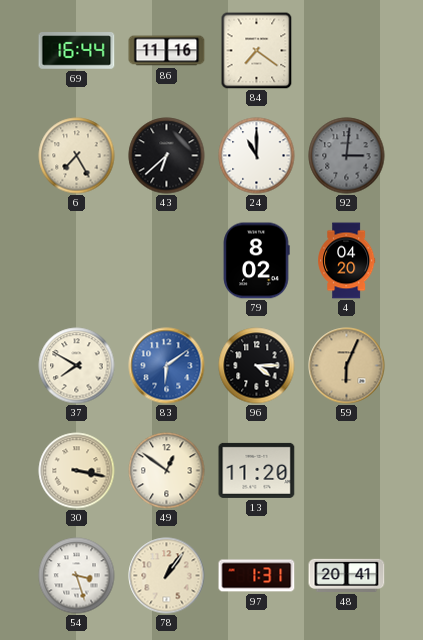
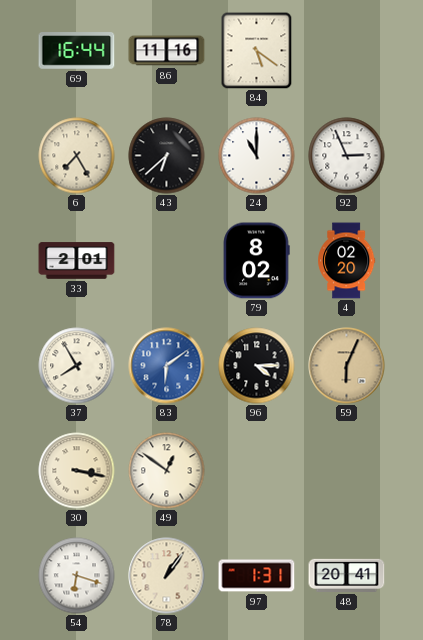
84: 7:21 -> 5:21 (257, 50)
92: 3:01 -> 2:56 (347, 156)
92 dial: grey -> white (347, 156)
33: none -> 2:01 (77, 261)
4: 04:20 -> 02:20 (347, 261)
37: 7:50 -> 7:55 (77, 366)
13: 11:20 -> none (257, 470)
54: 3:27 -> 6:18 (77, 576)
